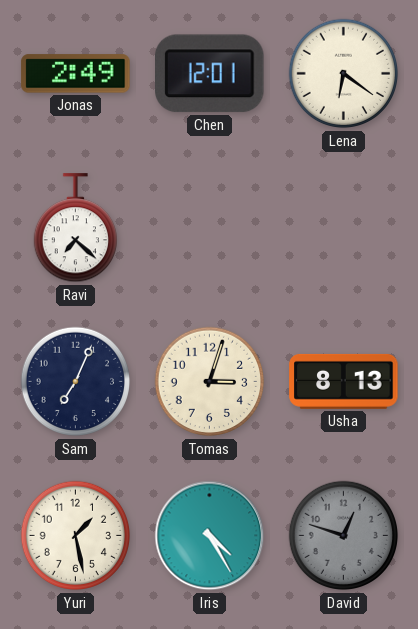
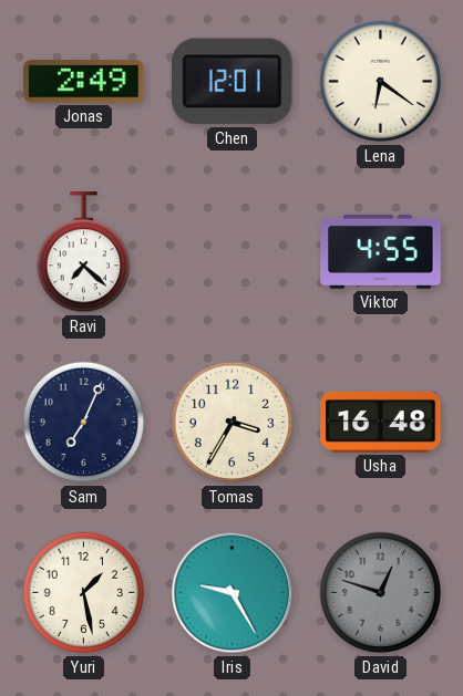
Viktor: none -> 4:55 (381, 251)
Tomas: 3:03 -> 3:35 (233, 423)
Usha: 8:13 -> 16:48 (381, 422)
Iris: 4:25 -> 9:25 (233, 593)
